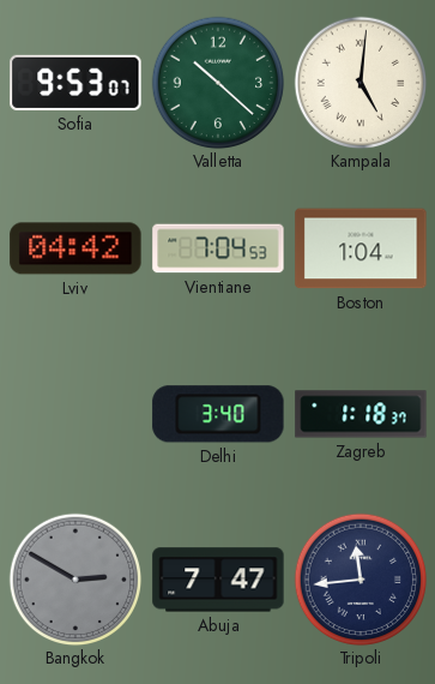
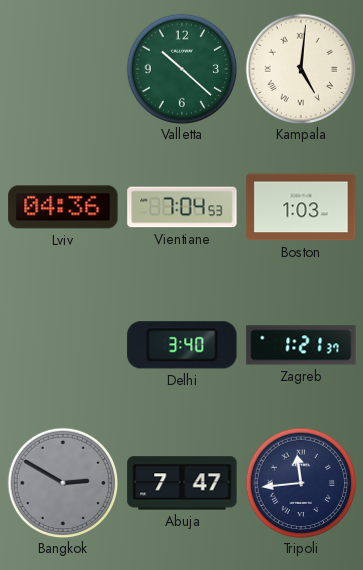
Sofia: 9:53 -> none (75, 83)
Lviv: 04:42 -> 04:36 (63, 207)
Boston: 1:04 -> 1:03 (301, 207)
Zagreb: 1:18 -> 1:21 (301, 345)
